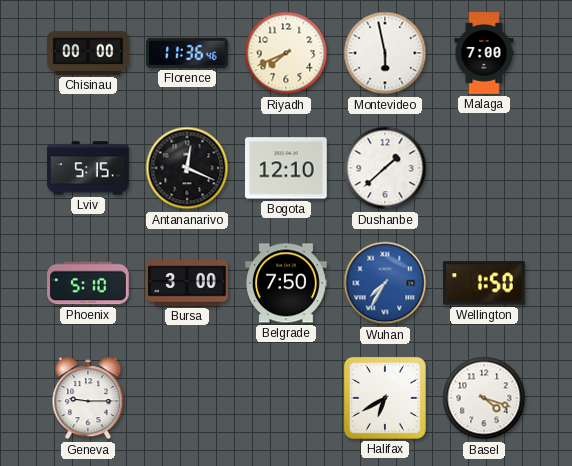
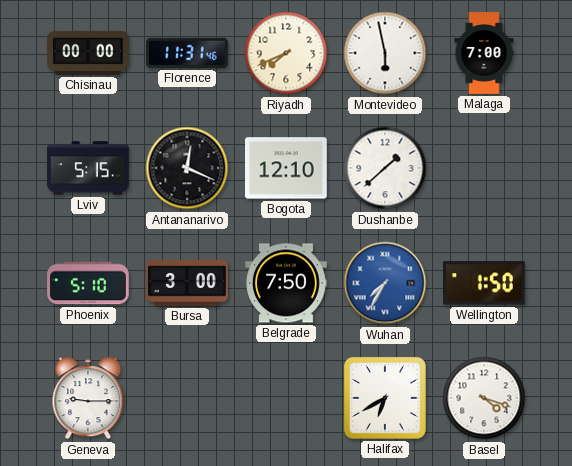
Florence: 11:36 -> 11:31 (188, 53)
